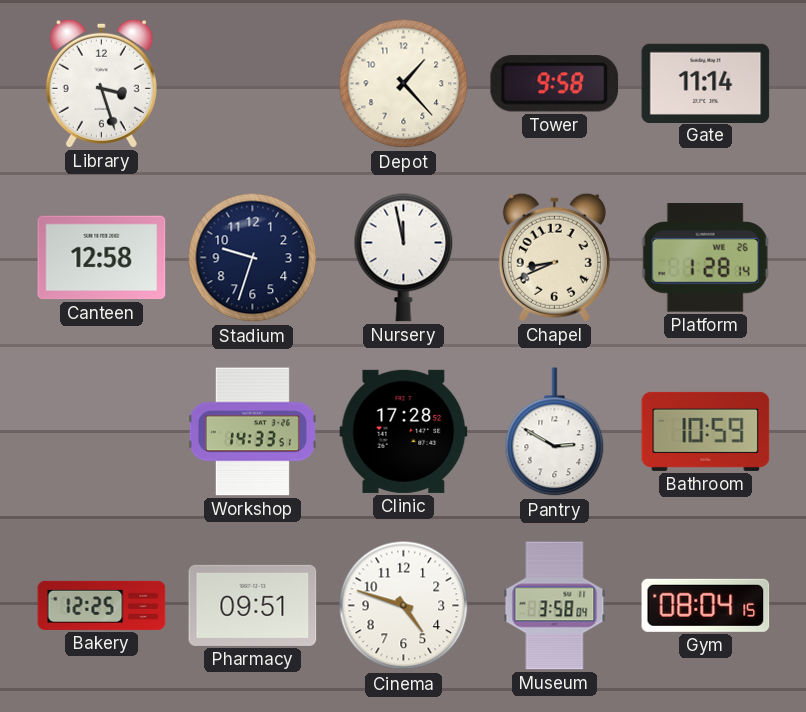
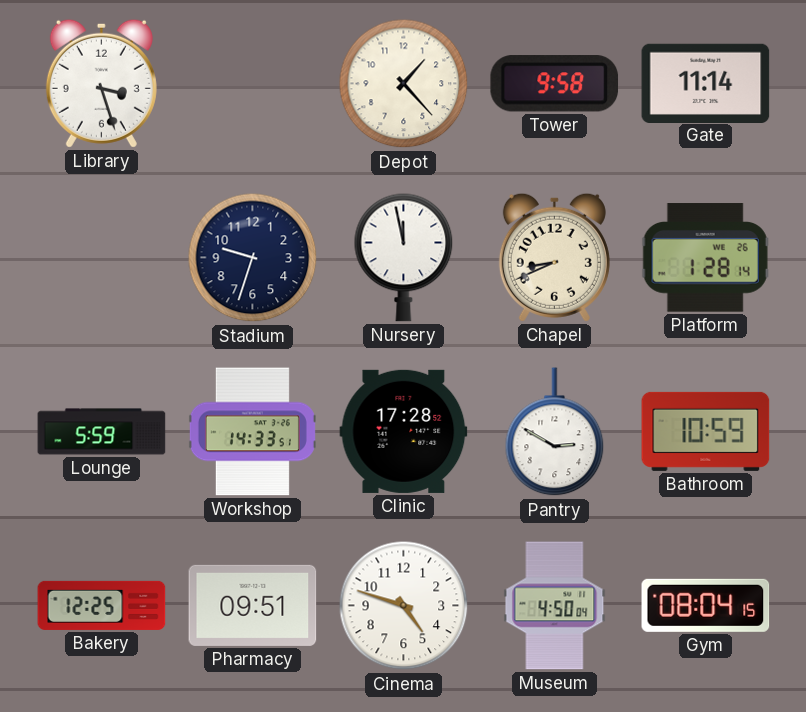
Canteen: 12:58 -> none (102, 258)
Lounge: none -> 5:59 (102, 432)
Museum: 3:58 -> 4:50 (555, 606)
